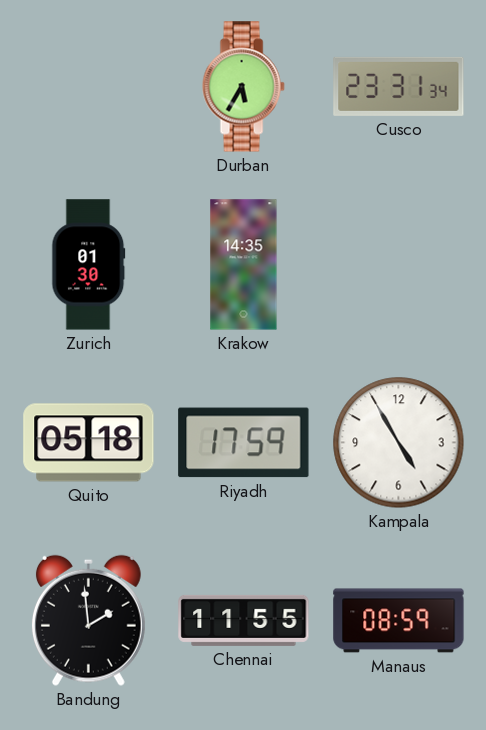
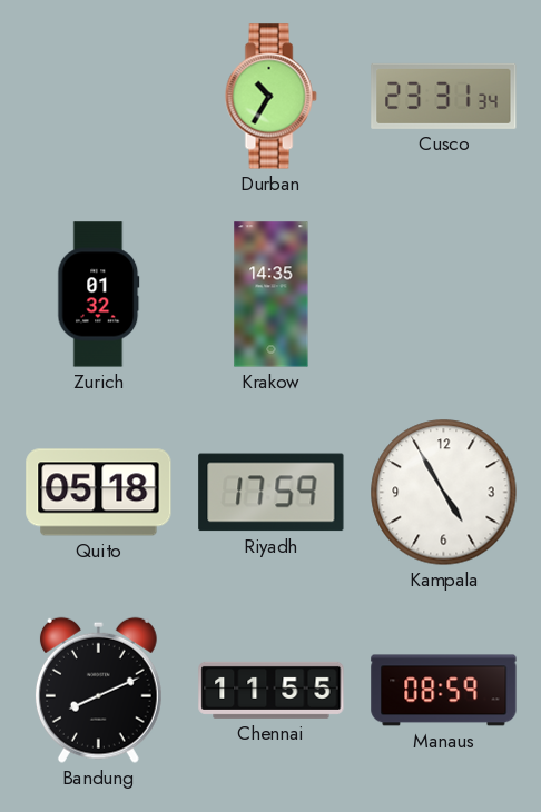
Durban: 5:35 -> 10:35 (270, 97)
Zurich: 01:30 -> 01:32 (99, 295)
Bandung: 1:59 -> 8:11 (98, 690)
